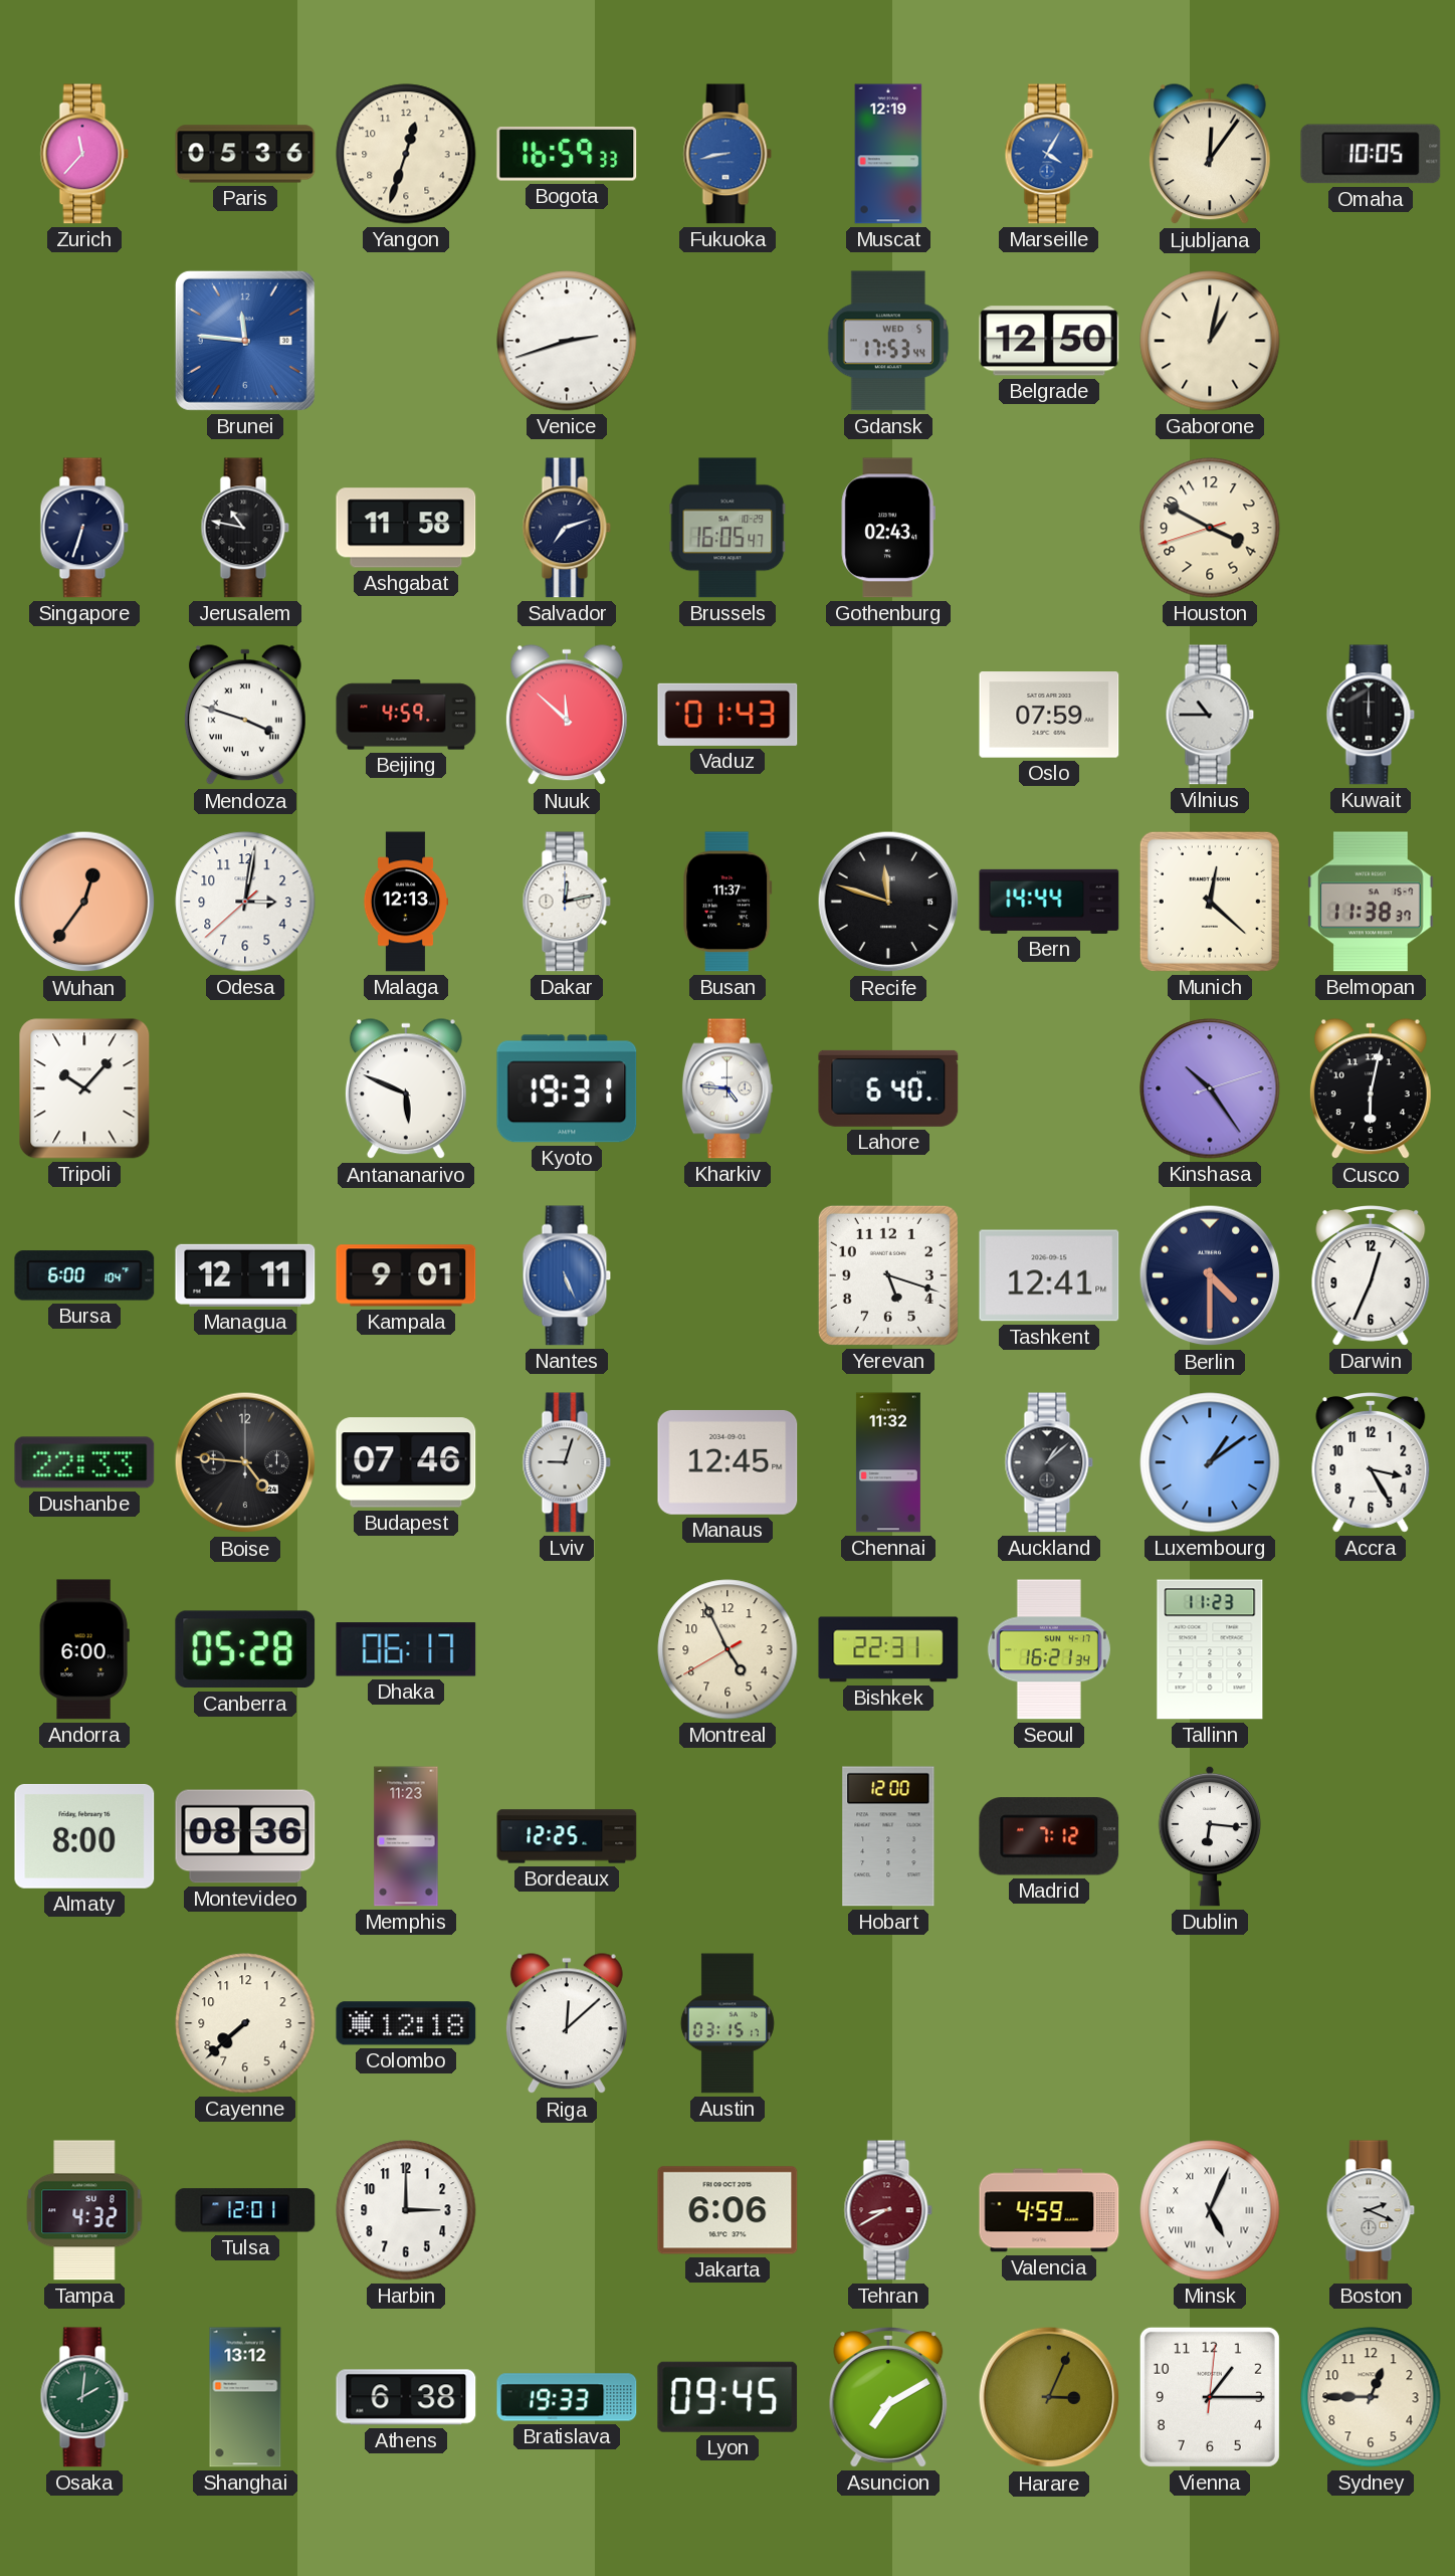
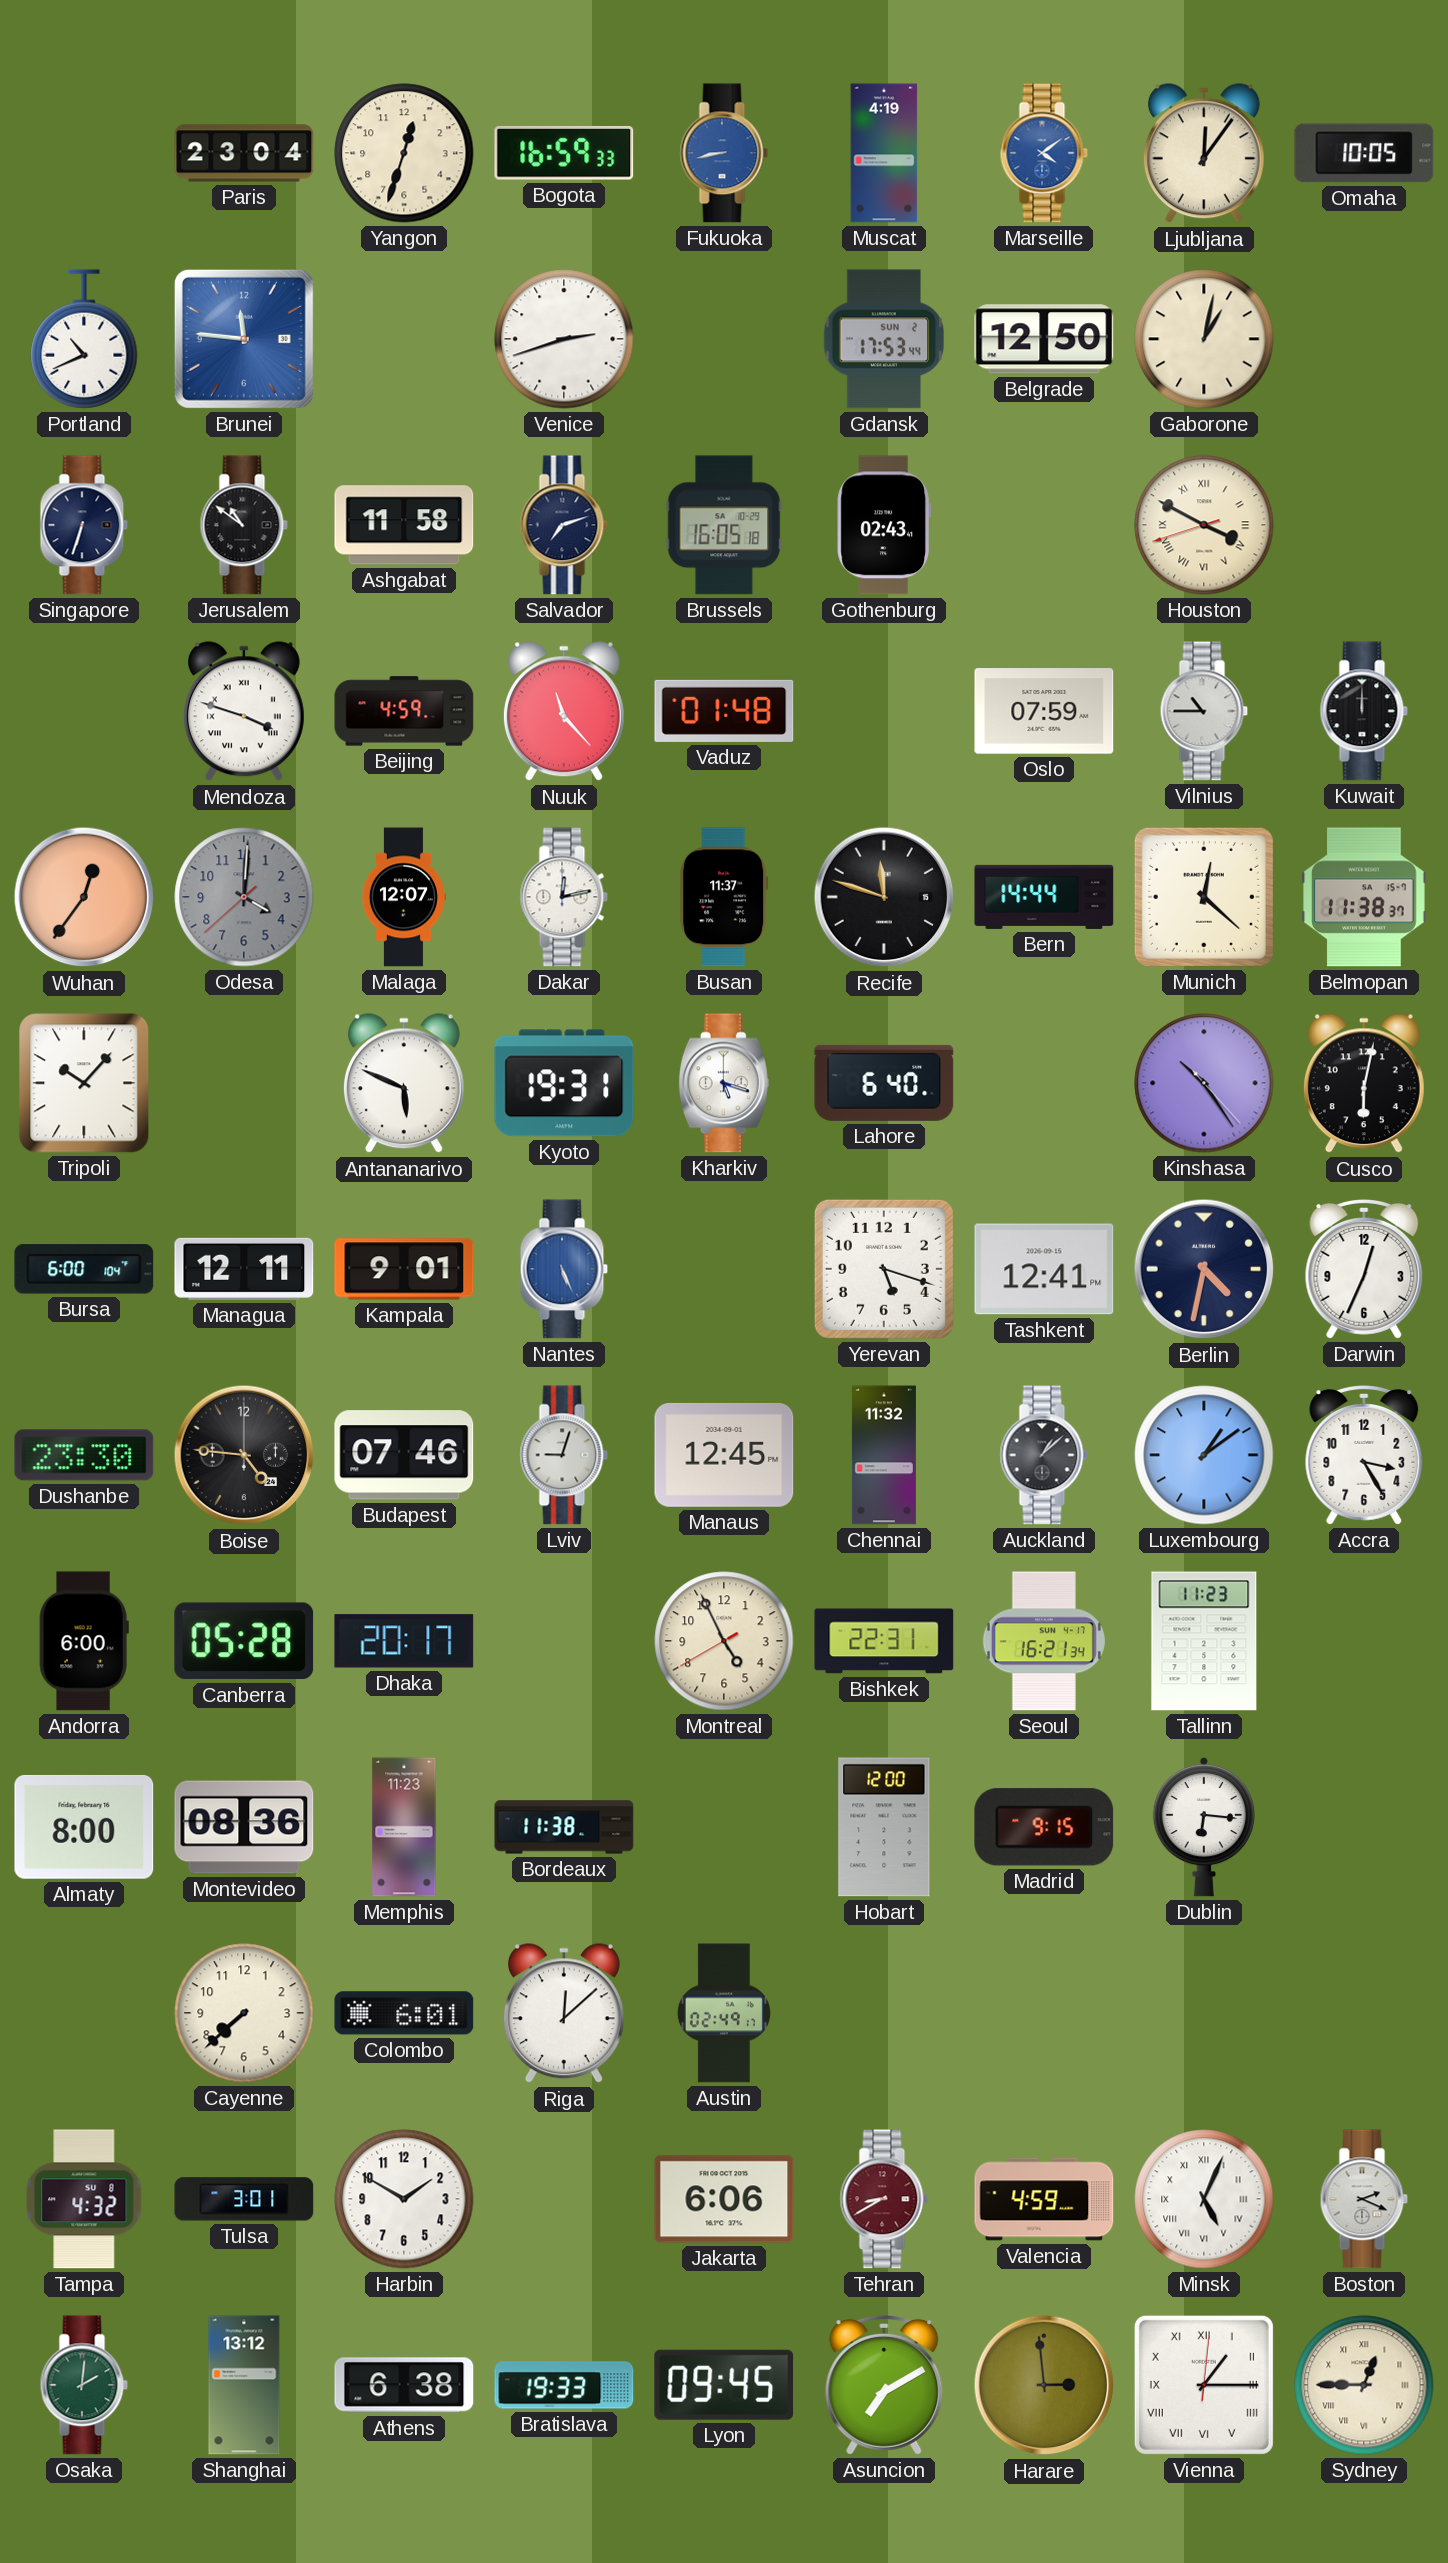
Zurich: 11:37 -> none (84, 154)
Paris: 05:36 -> 23:04 (244, 153)
Muscat: 12:19 -> 4:19 (884, 153)
Marseille: 4:05 -> 4:09 (1044, 153)
Portland: none -> 10:41 (84, 339)
Gdansk date: WED 5 -> SUN 2 (884, 339)
Jerusalem: 10:47 -> 10:51 (244, 525)
Brussels: 16:05:47 -> 16:05:18 (724, 525)
Houston numerals: Arabic -> Roman (1204, 525)
Nuuk: 11:52 -> 11:23 (564, 712)
Vaduz: 01:43 -> 01:48 (724, 711)
Odesa: 3:01 -> 4:00 (244, 897)
Odesa dial: white -> grey (244, 897)
Malaga: 12:13 -> 12:07 (403, 897)
Kharkiv: 4:46 -> 5:18 (724, 1083)
Kinshasa: 10:24:12 -> 10:24:23 (1204, 1083)
Berlin: 4:30 -> 4:32 (1204, 1269)
Dushanbe: 22:33 -> 23:30 (84, 1455)
Dhaka: 06:17 -> 20:17 (404, 1641)
Bordeaux: 12:25 -> 11:38 (564, 1827)
Madrid: 7:12 -> 9:15 (1044, 1827)
Colombo: 12:18 -> 6:01 (404, 2013)
Austin: 03:15 -> 02:49 (724, 2013)
Tulsa: 12:01 -> 3:01 (244, 2199)
Harbin: 3:00 -> 1:50 (404, 2199)
Harare: 3:04 -> 2:59 (1044, 2385)
Vienna numerals: Arabic -> Roman (1204, 2385)
Sydney numerals: Arabic -> Roman (1364, 2385)
